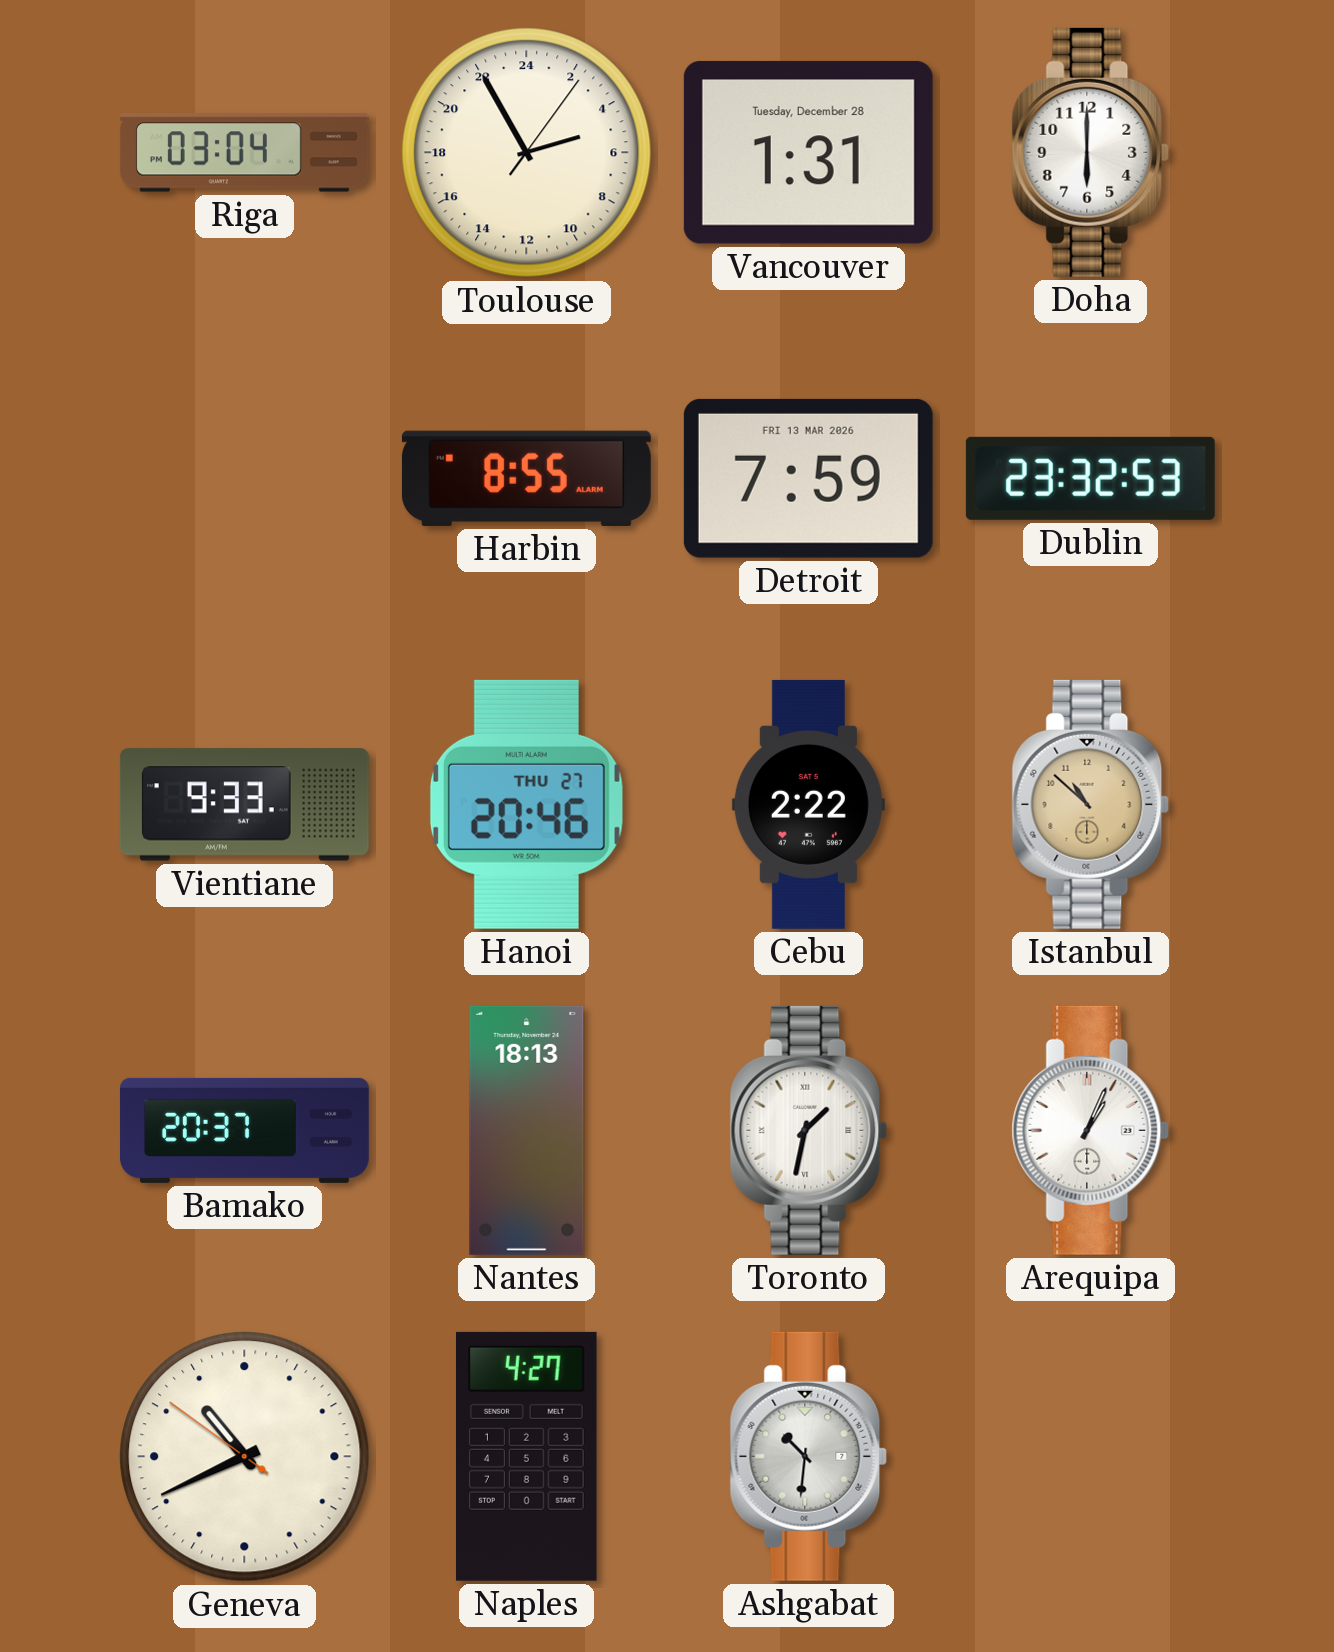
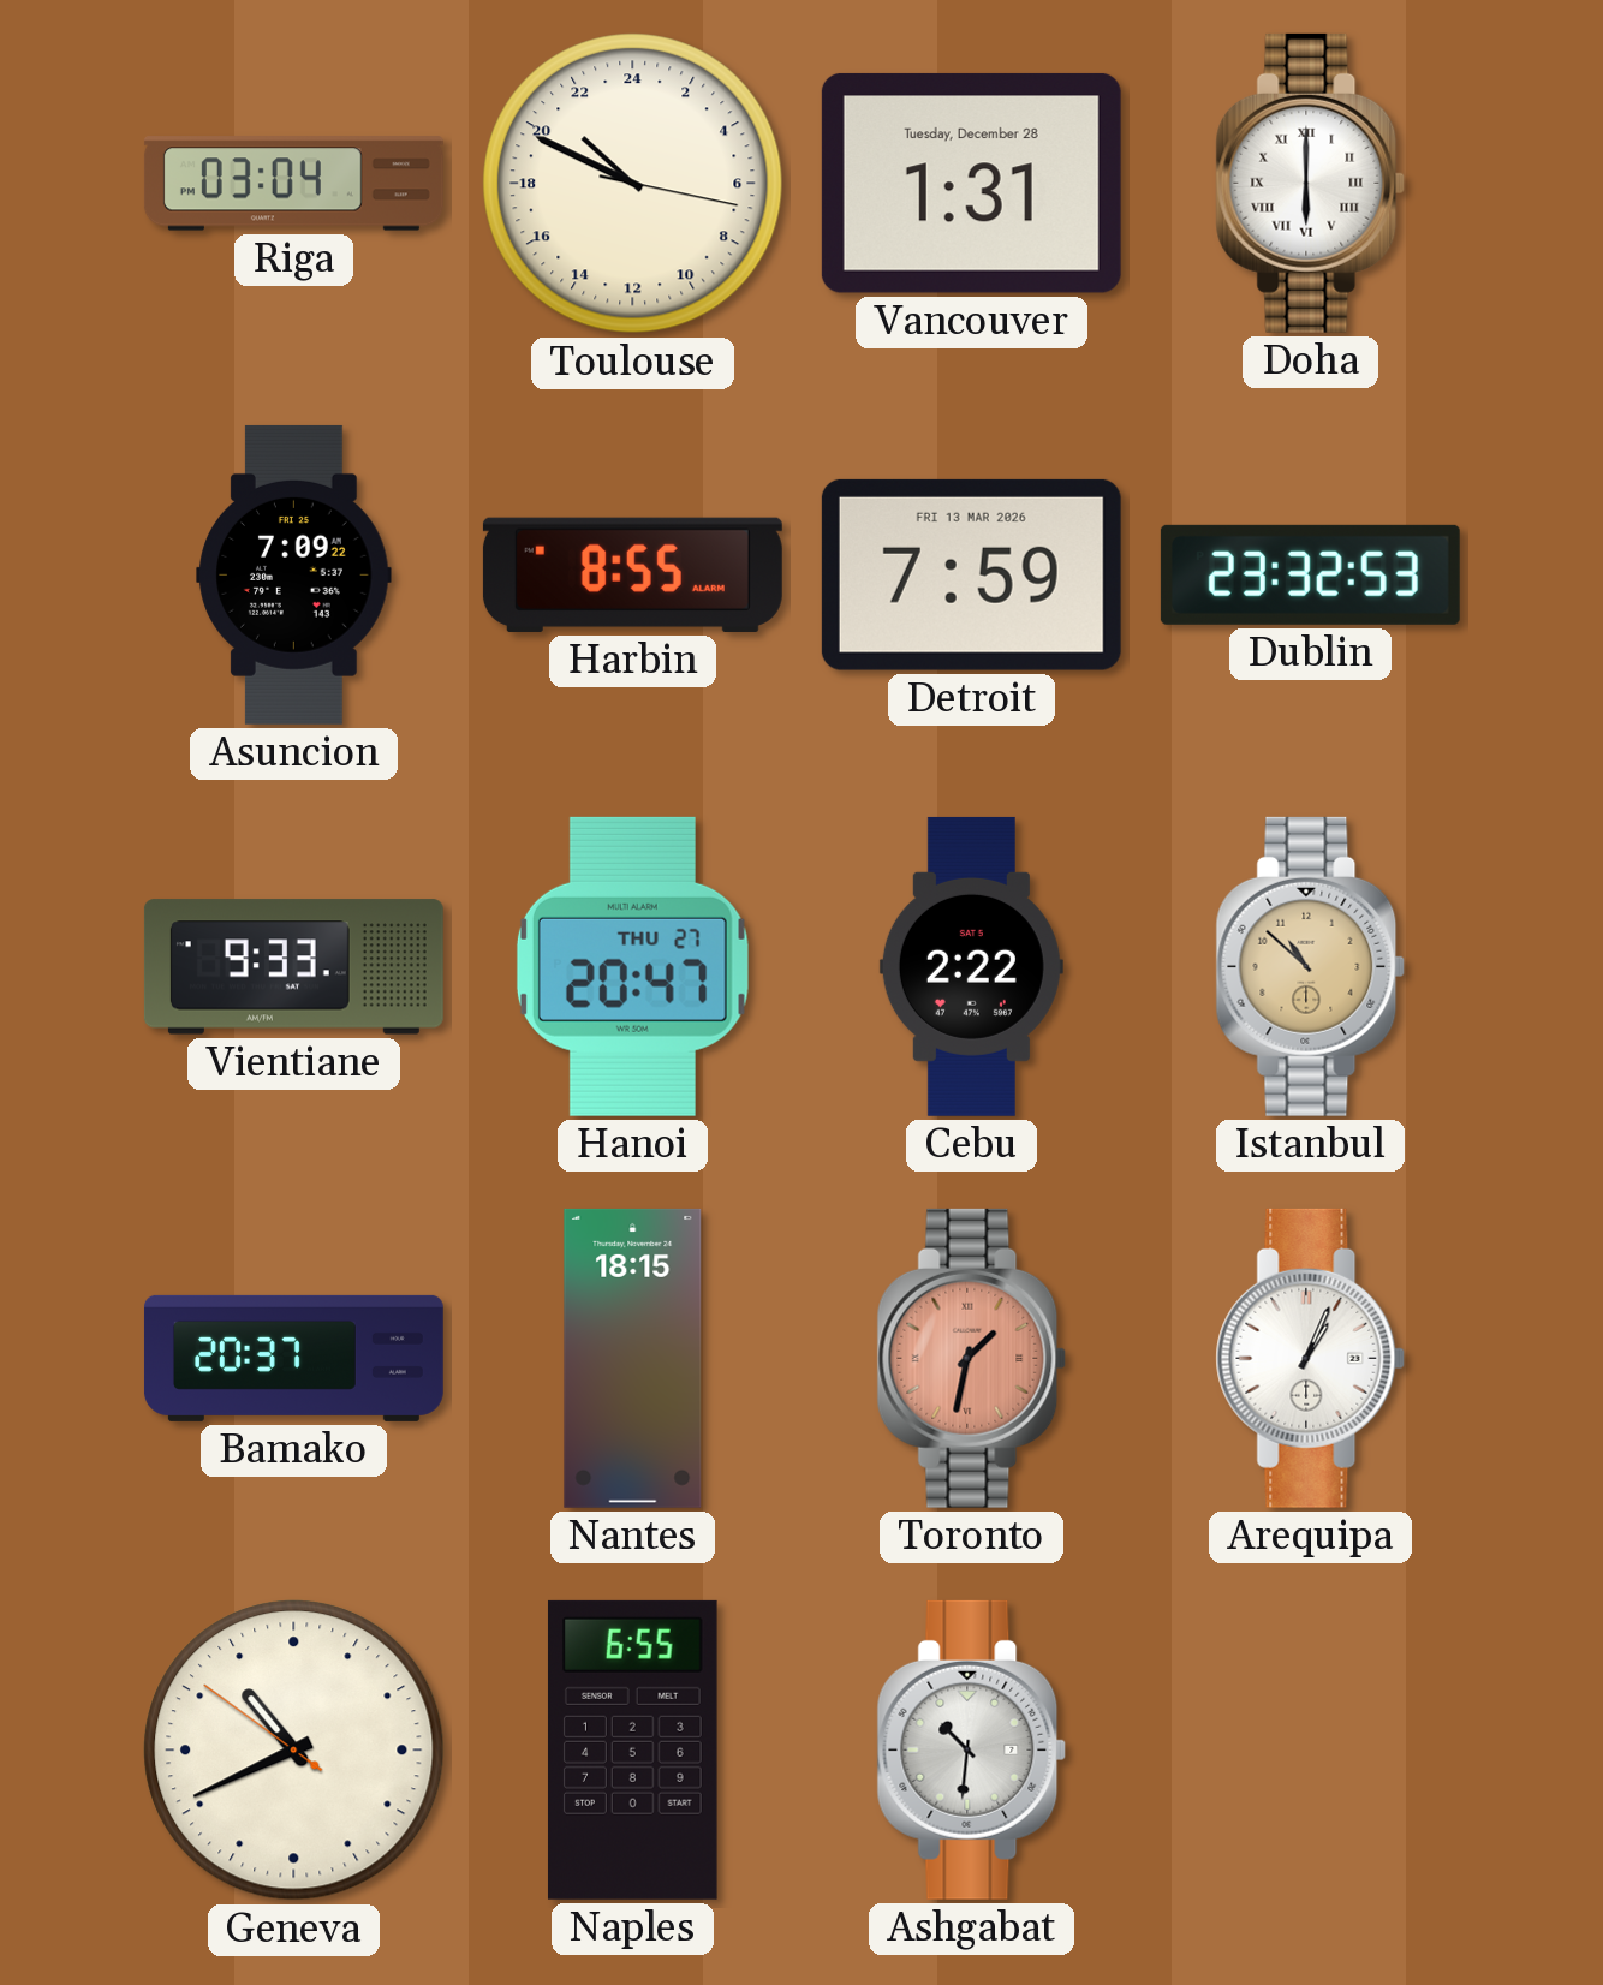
Toulouse: 4:55 -> 20:49 (633, 184)
Doha numerals: Arabic -> Roman (1311, 183)
Asuncion: none -> 7:09 (294, 574)
Hanoi: 20:46 -> 20:47 (632, 966)
Nantes: 18:13 -> 18:15 (633, 1358)
Toronto dial: white -> salmon (972, 1358)
Naples: 4:27 -> 6:55 (632, 1749)
